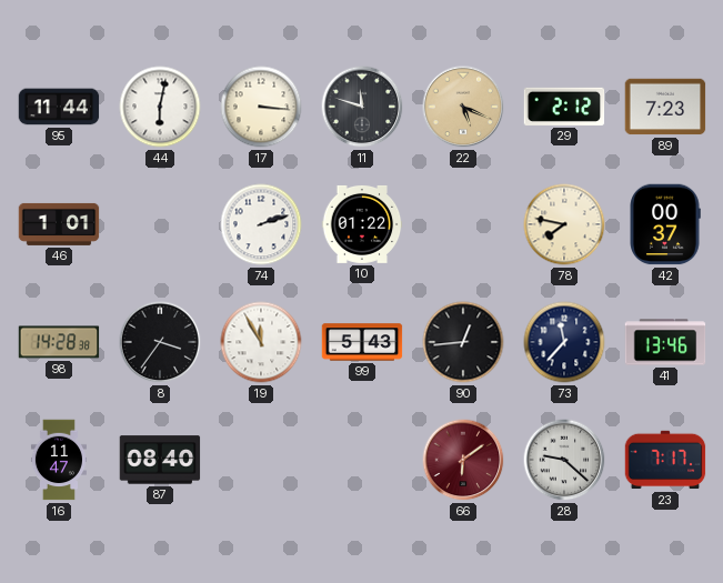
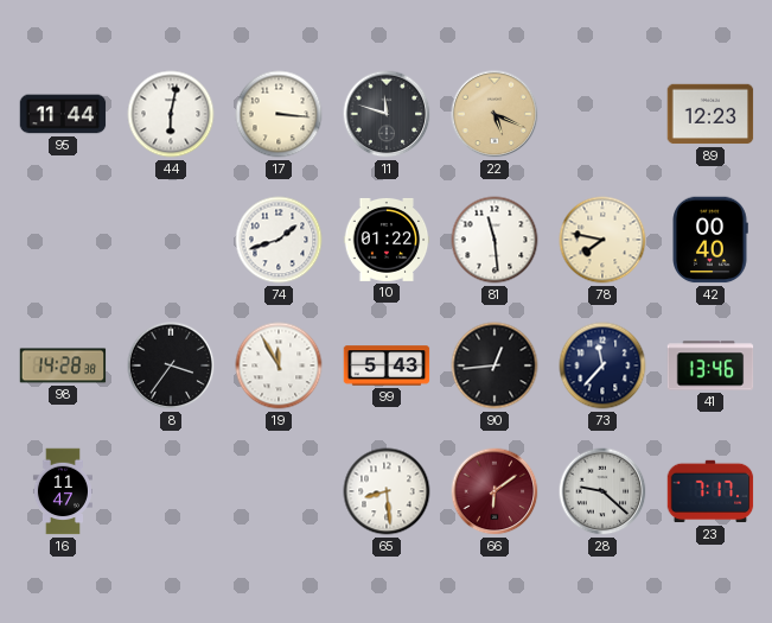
29: 2:12 -> none (564, 107)
89: 7:23 -> 12:23 (710, 114)
46: 1:01 -> none (59, 224)
74: 2:12 -> 1:42 (279, 240)
81: none -> 11:29 (495, 240)
42: 00:37 -> 00:40 (710, 240)
87: 08:40 -> none (160, 460)
65: none -> 8:29 (387, 491)
